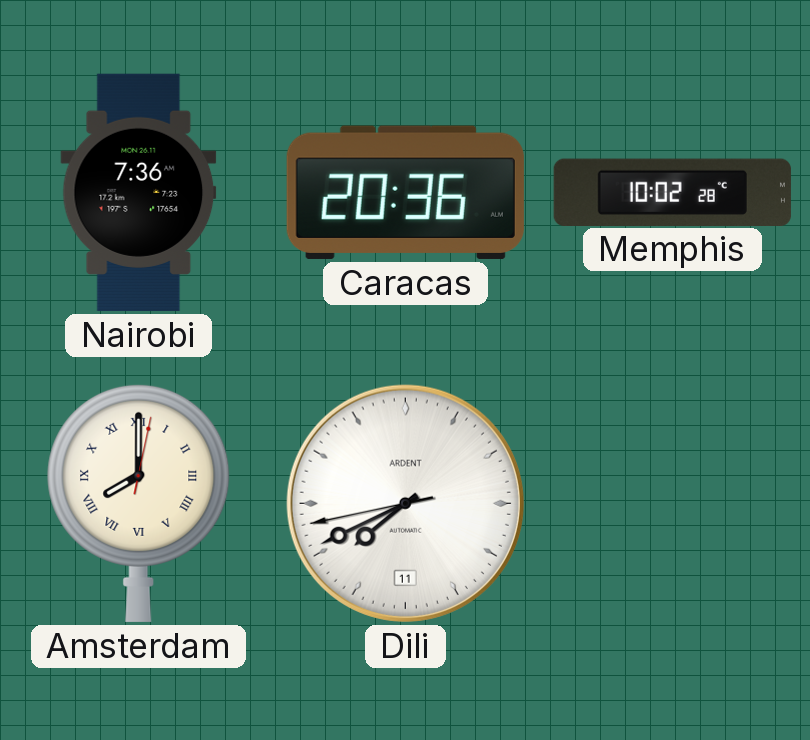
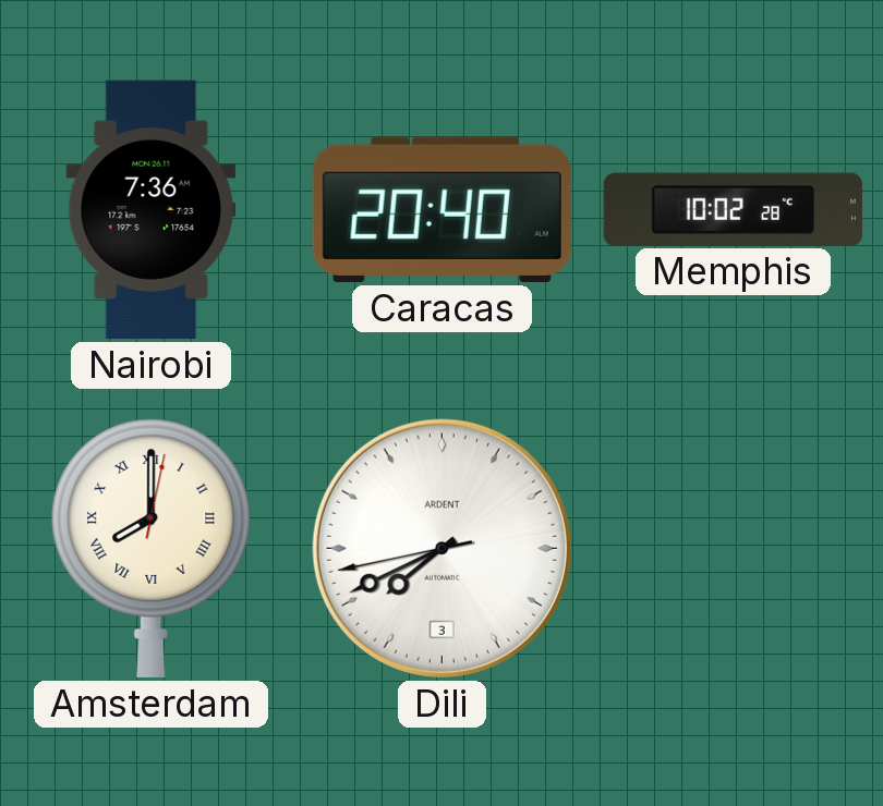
Caracas: 20:36 -> 20:40 (441, 209)
Dili date: 11 -> 3 (441, 548)
